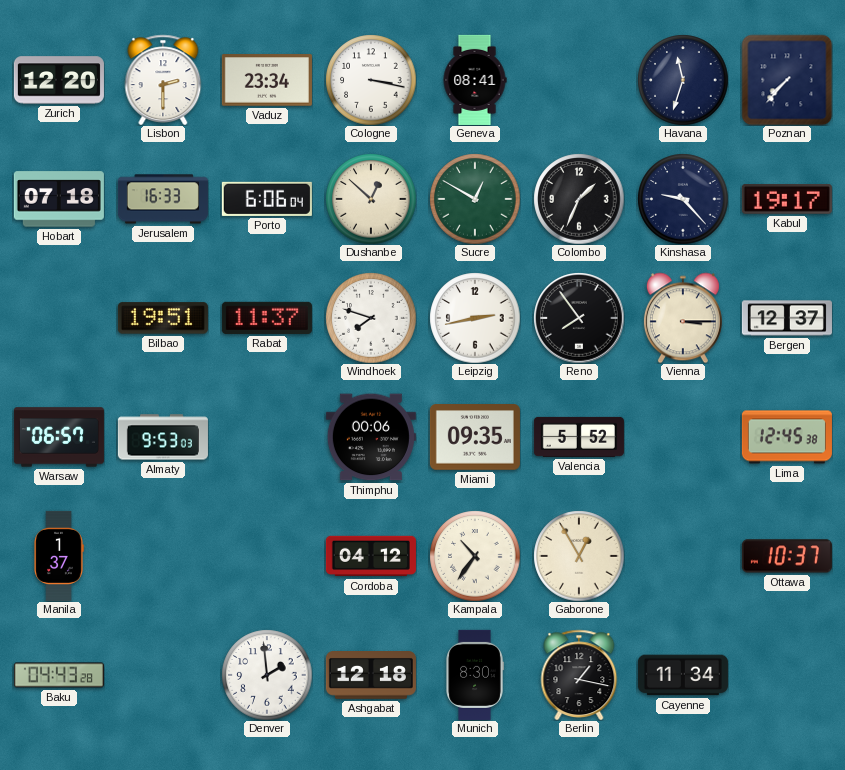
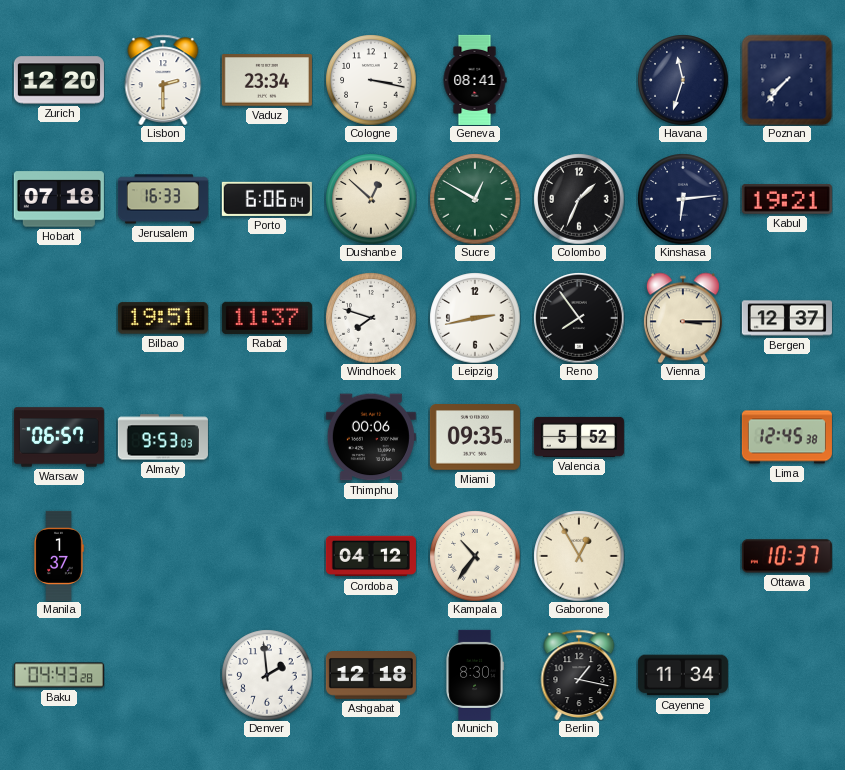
Kinshasa: 9:23 -> 6:14 (683, 199)
Kabul: 19:17 -> 19:21 (787, 200)
